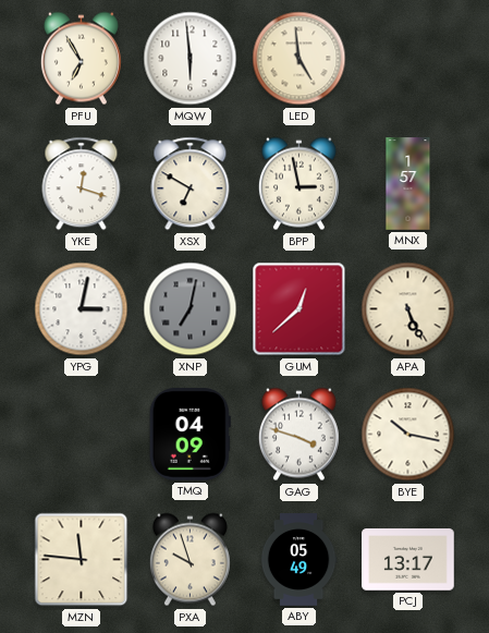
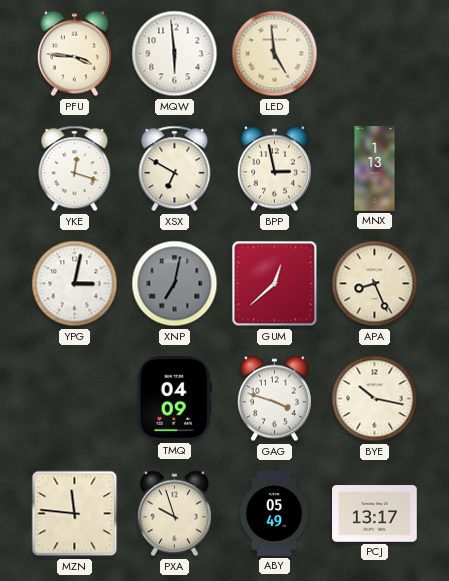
PFU: 6:55 -> 3:46 (74, 54)
MNX: 1:57 -> 1:13 (375, 169)
APA: 5:26 -> 8:26 (375, 284)
